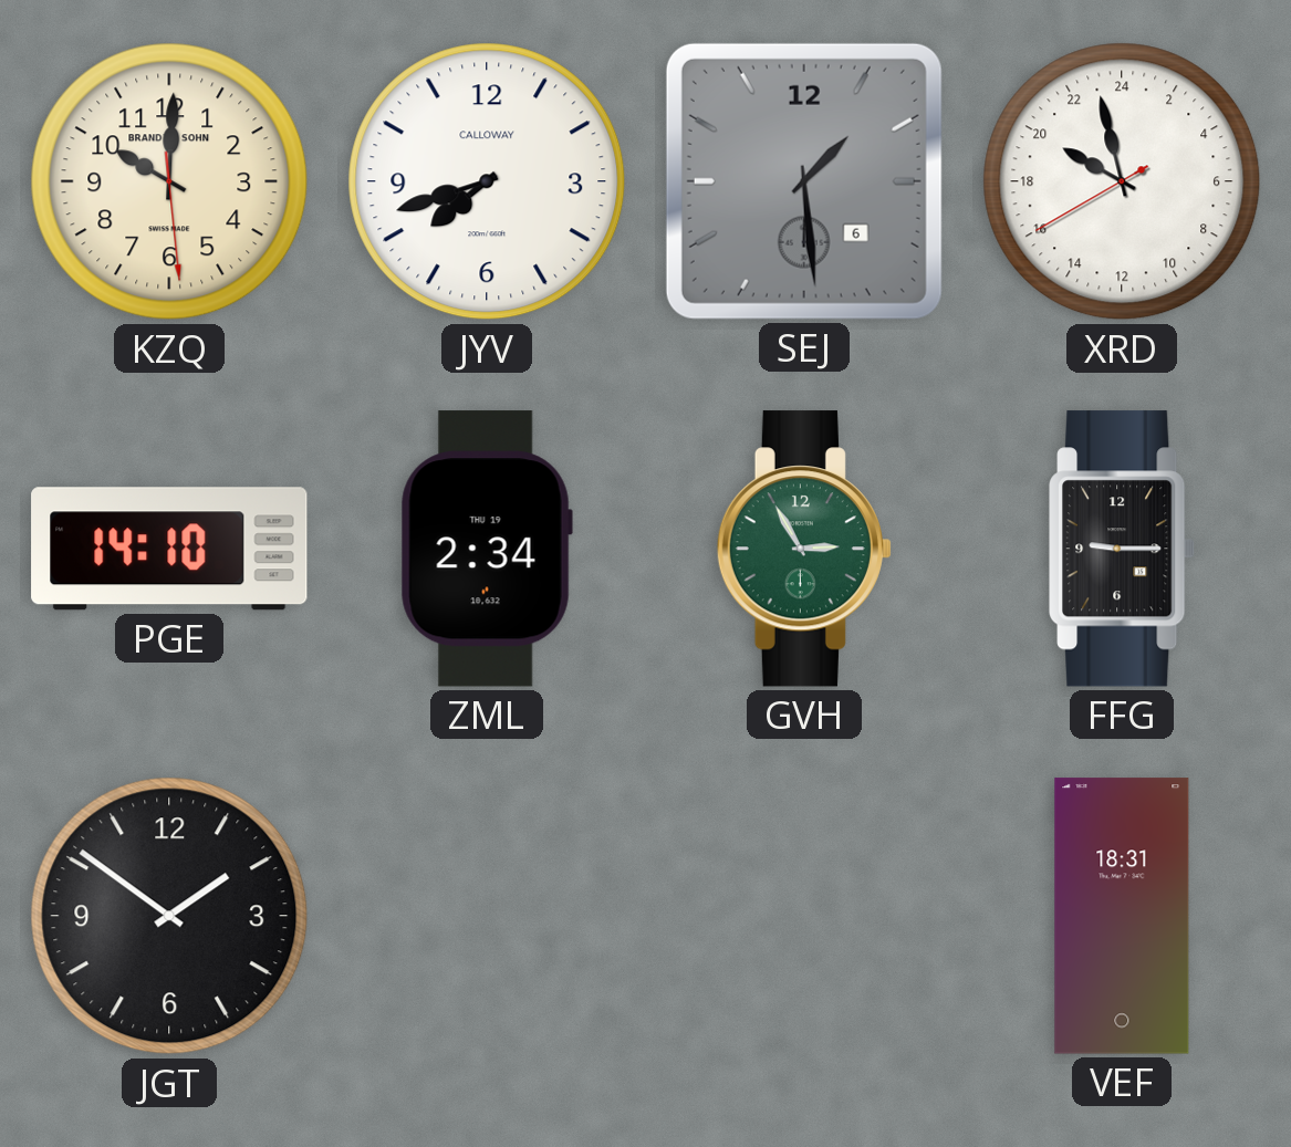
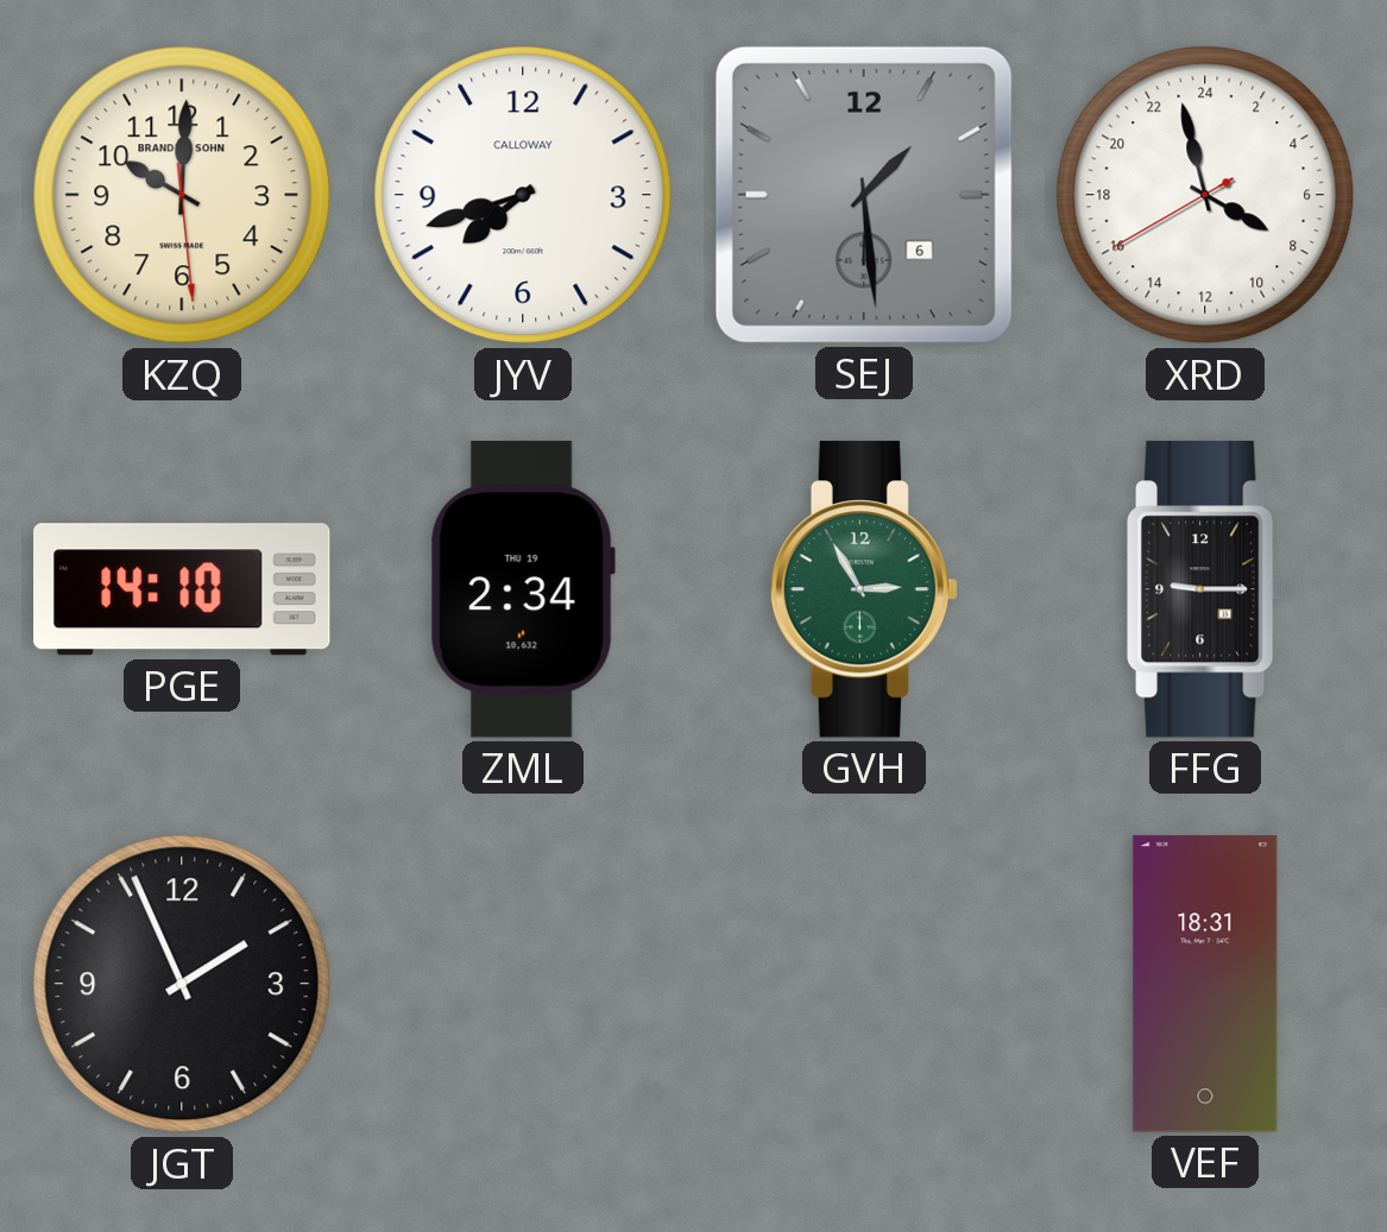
XRD: 19:57 -> 7:57 (1205, 195)
JGT: 1:51 -> 1:56 (182, 984)
